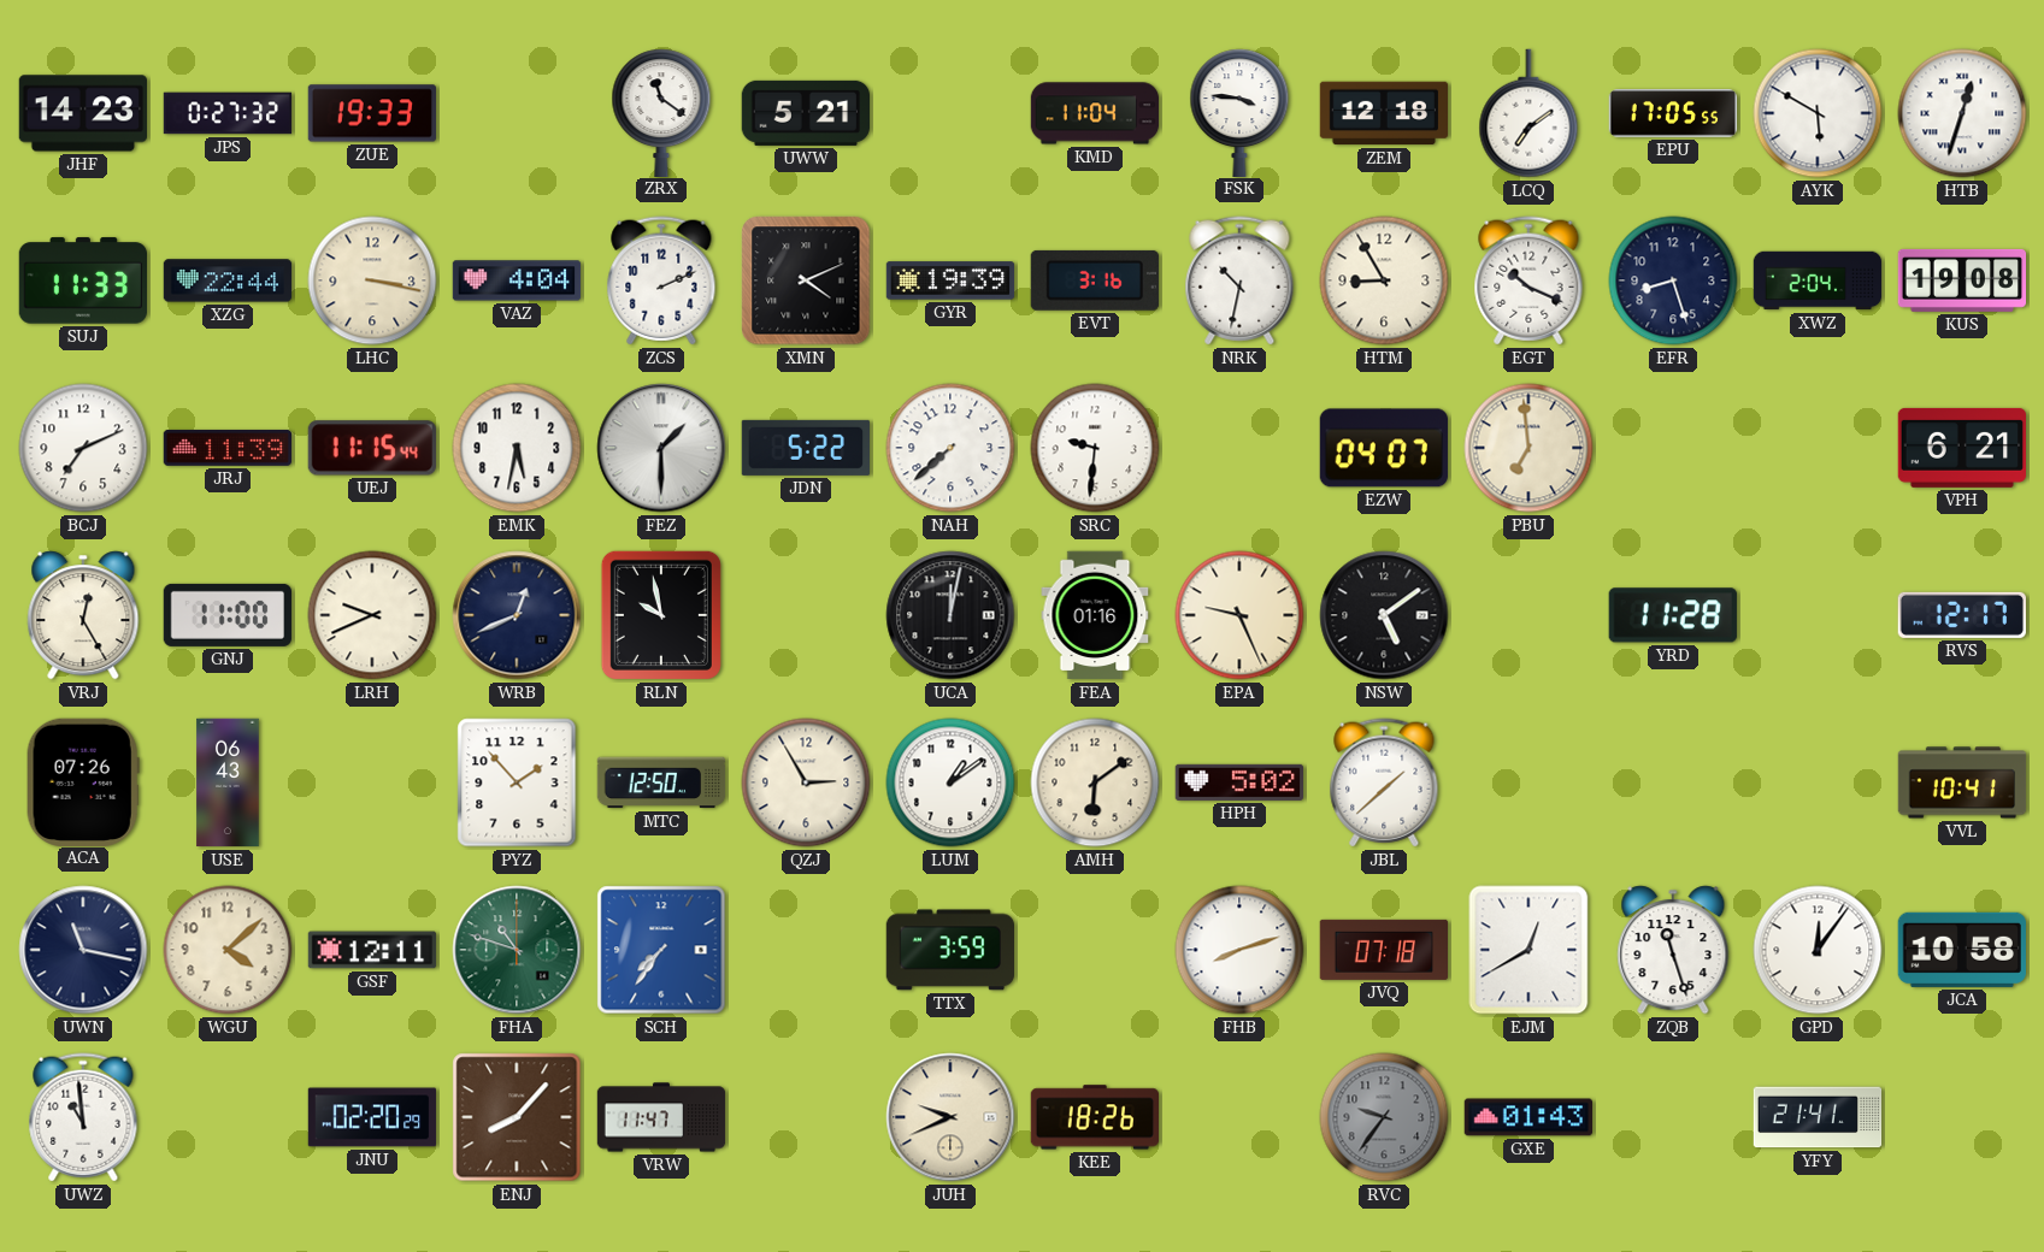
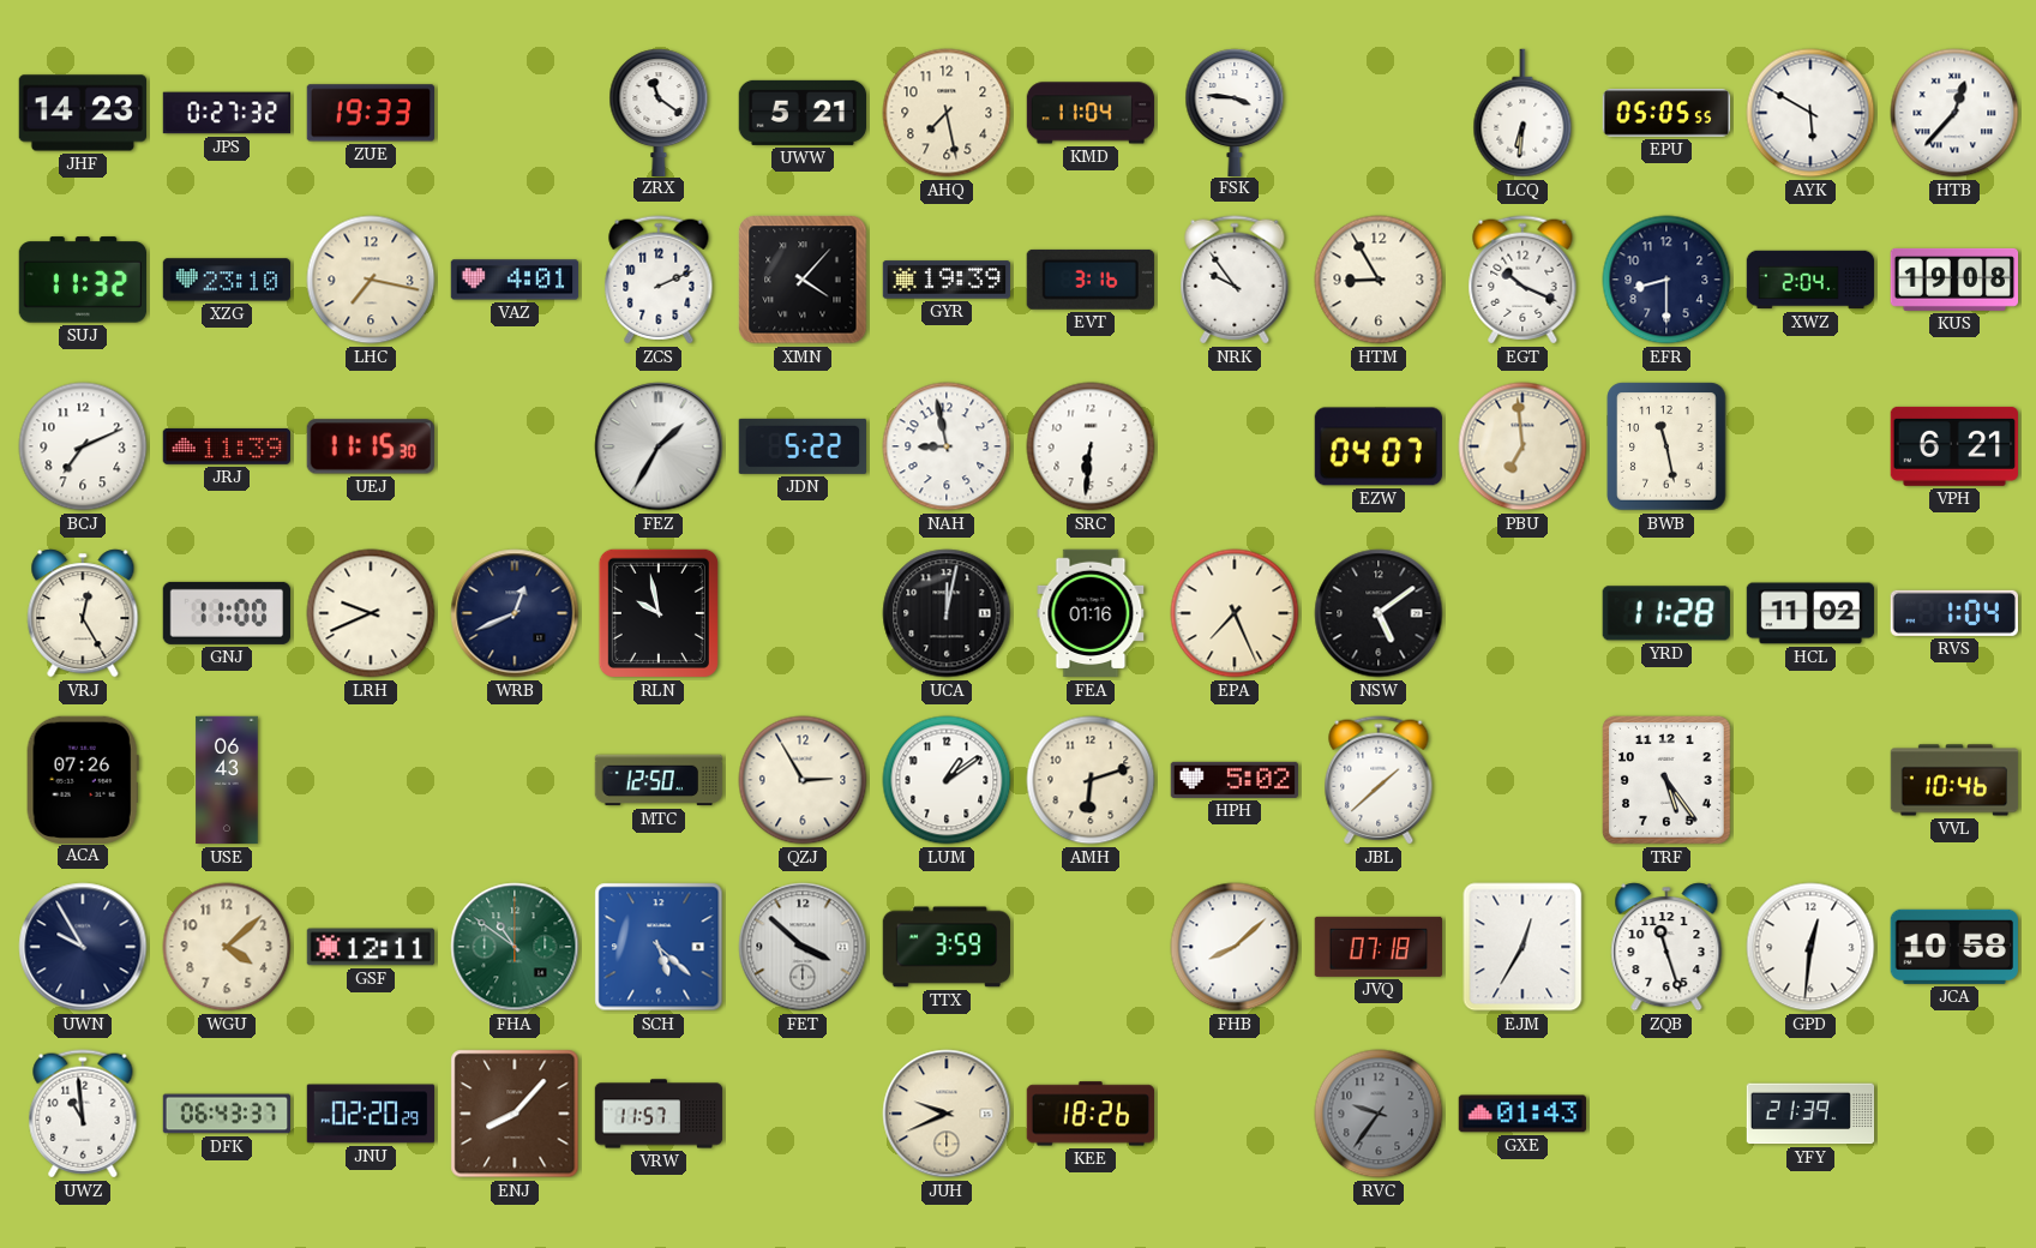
AHQ: none -> 7:28 (947, 113)
ZEM: 12:18 -> none (1384, 113)
LCQ: 7:09 -> 6:31 (1523, 113)
EPU: 17:05 -> 05:05 (1666, 113)
HTB: 12:33 -> 12:37 (1954, 113)
SUJ: 11:33 -> 11:32 (82, 280)
XZG: 22:44 -> 23:10 (227, 280)
LHC: 3:17 -> 7:17 (371, 280)
VAZ: 4:04 -> 4:01 (515, 280)
XMN: 4:11 -> 4:07 (803, 280)
NRK: 10:32 -> 9:54 (1235, 280)
EFR: 8:27 -> 8:30 (1666, 280)
UEJ: 11:15:44 -> 11:15:30 (371, 446)
EMK: 5:32 -> none (517, 448)
FEZ: 1:30 -> 1:35 (659, 446)
NAH: 7:38 -> 8:58 (947, 446)
SRC: 9:31 -> 6:31 (1091, 446)
BWB: none -> 11:28 (1666, 446)
EPA: 9:26 -> 7:26 (1235, 613)
HCL: none -> 11:02 (1810, 613)
RVS: 12:17 -> 1:04 (1954, 613)
PYZ: 1:53 -> none (517, 782)
AMH: 6:09 -> 6:12 (1091, 780)
TRF: none -> 5:24 (1668, 781)
VVL: 10:41 -> 10:46 (1954, 780)
UWN: 11:17 -> 9:55 (83, 947)
FHA: 10:48 -> 10:51 (515, 947)
SCH: 7:36 -> 5:22 (659, 947)
FET: none -> 3:52 (803, 947)
FHB: 8:12 -> 8:08 (1235, 947)
EJM: 12:40 -> 12:35 (1523, 947)
GPD: 12:06 -> 12:31 (1810, 947)
DFK: none -> 06:43 (227, 1114)
VRW: 11:47 -> 11:57 (659, 1114)
YFY: 21:41 -> 21:39 (1810, 1114)
